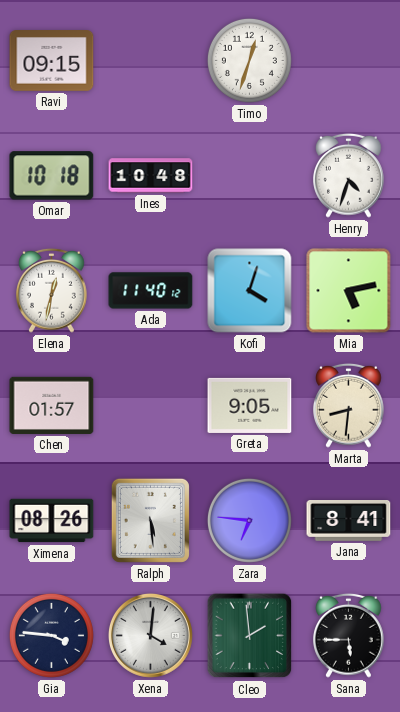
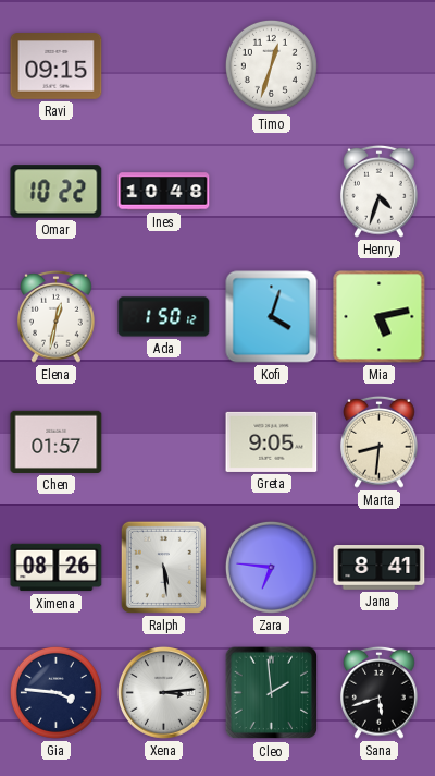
Omar: 10:18 -> 10:22 (57, 192)
Ada: 11:40 -> 1:50 (164, 317)
Xena: 4:01 -> 3:14 (163, 692)
Sana: 5:45 -> 5:42 (380, 692)
